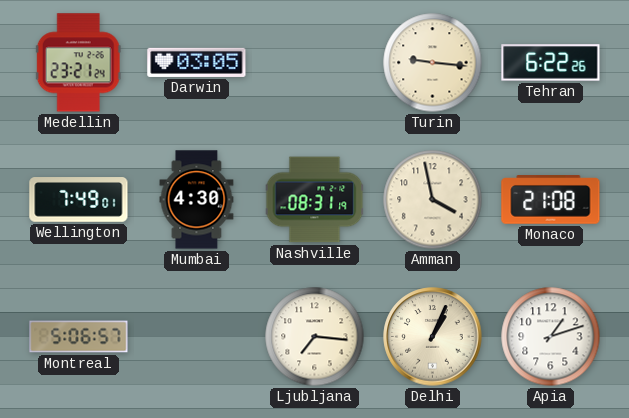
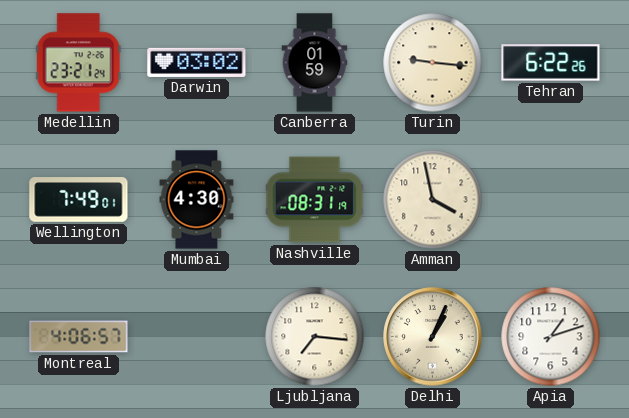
Darwin: 03:05 -> 03:02 (197, 62)
Canberra: none -> 01:59 (315, 63)
Monaco: 21:08 -> none (551, 200)
Montreal: 5:06 -> 4:06 (79, 337)
